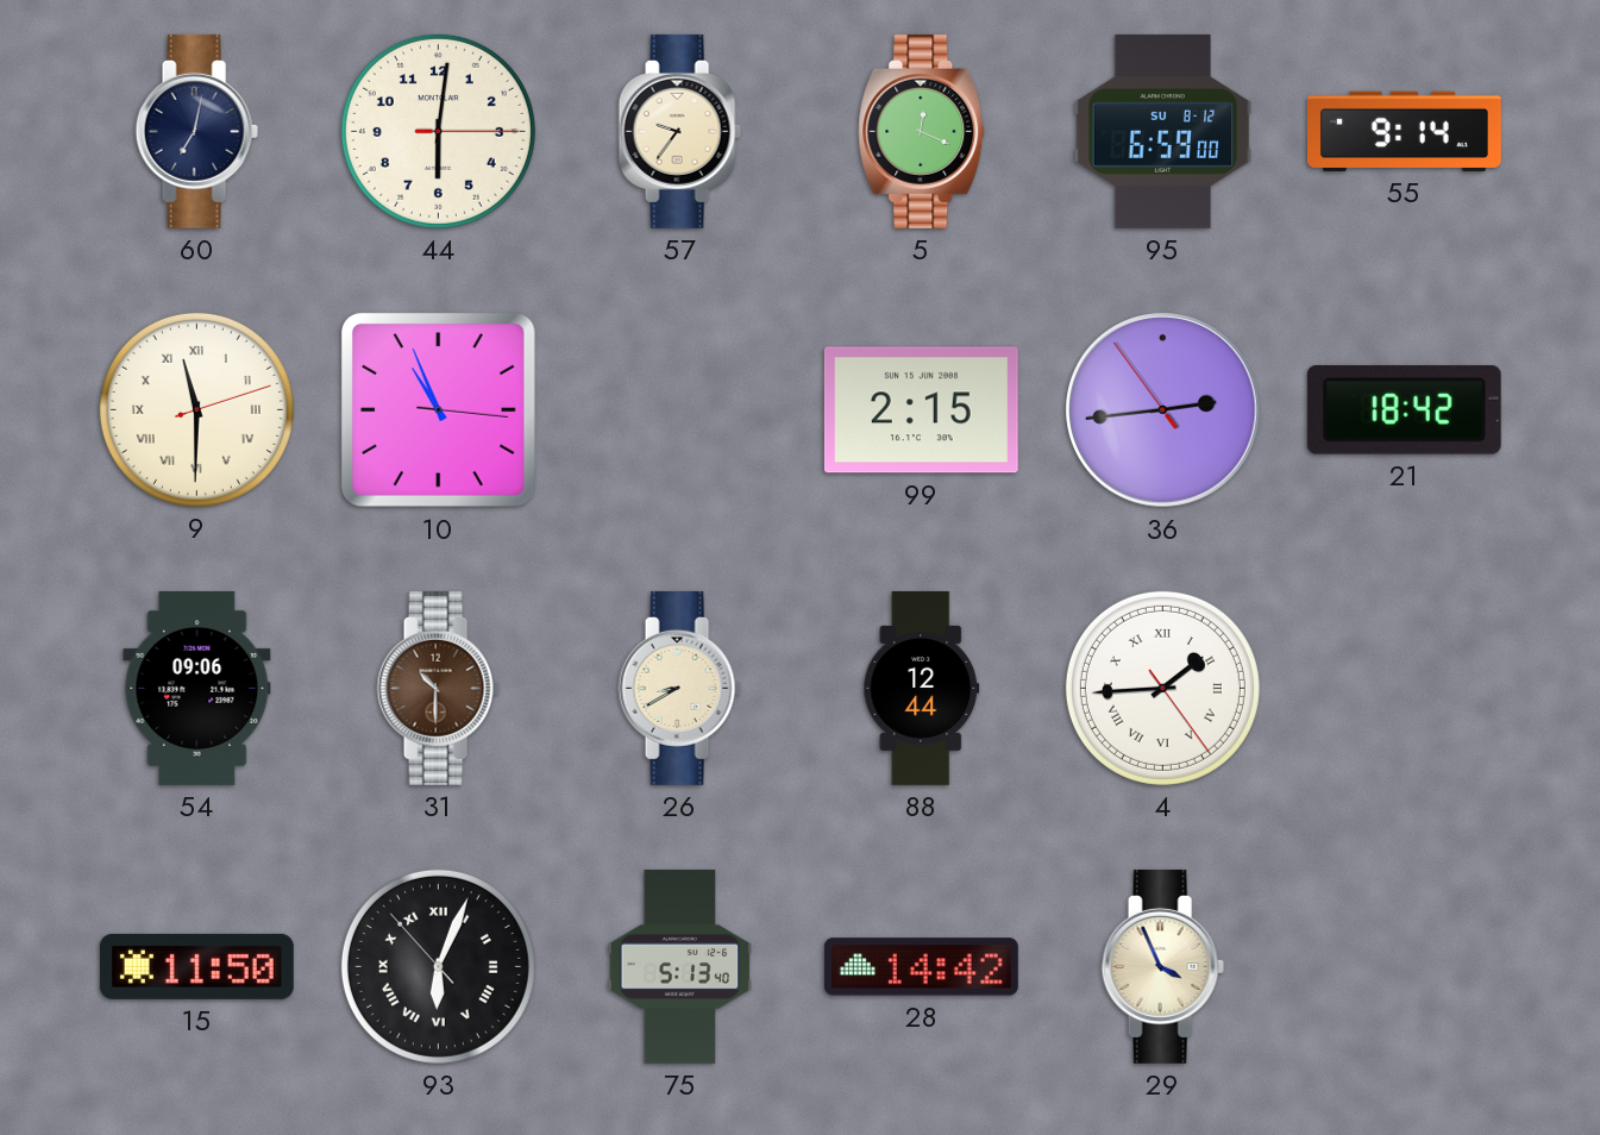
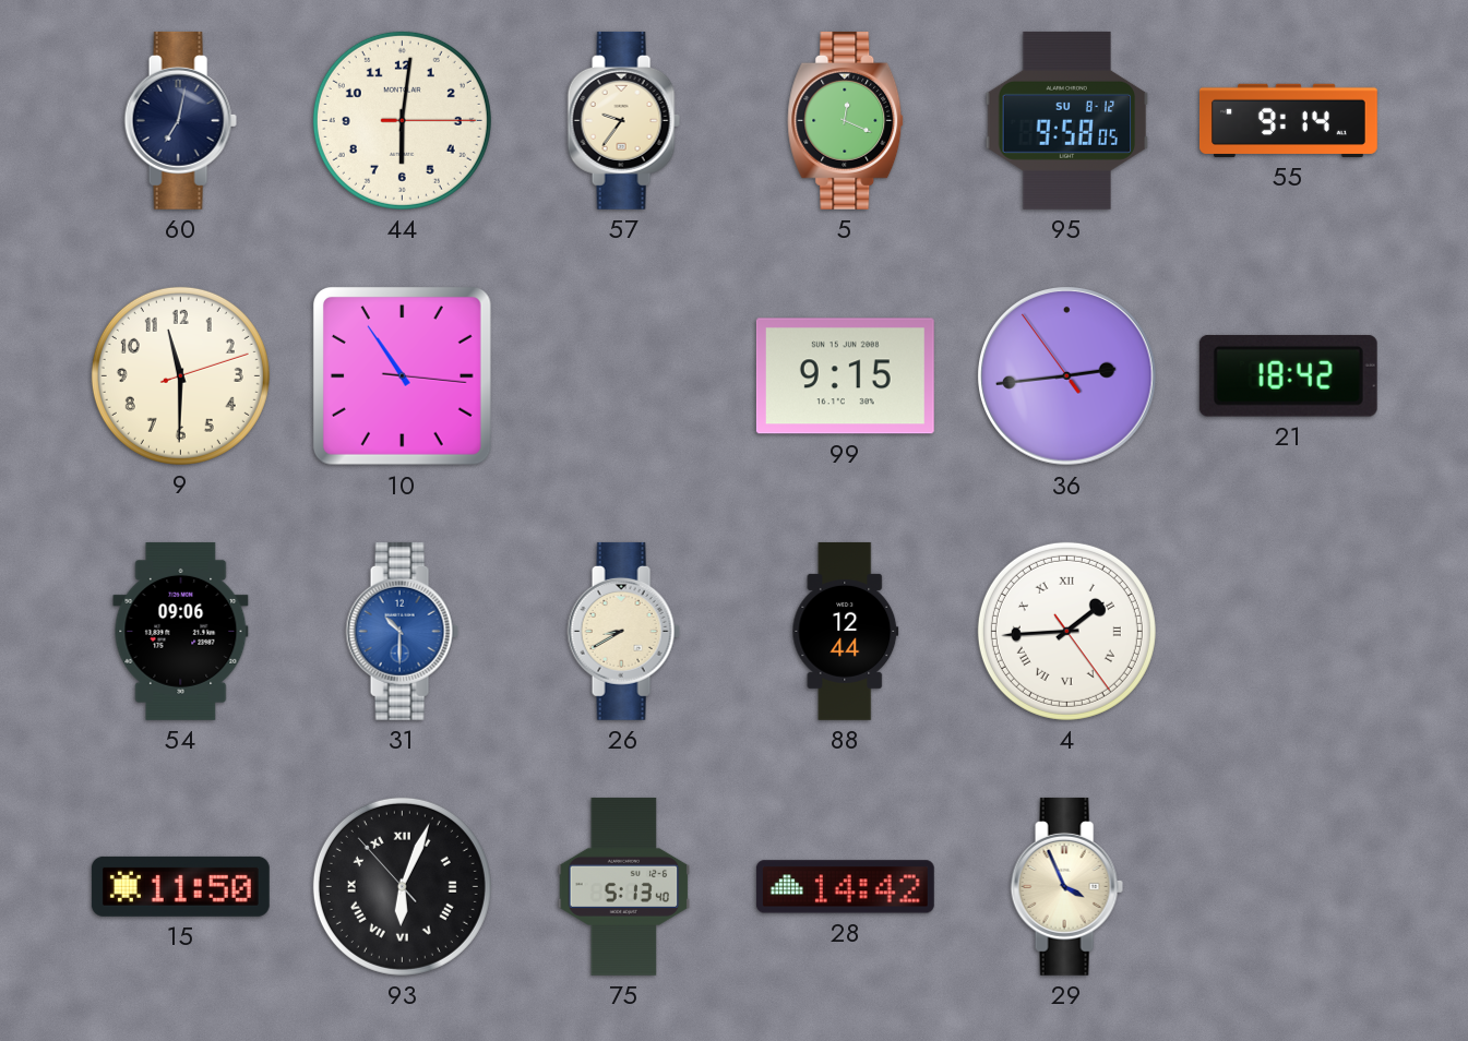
95: 6:59 -> 9:58 (1067, 120)
9 numerals: Roman -> Arabic (180, 375)
10: 10:56 -> 10:54 (402, 375)
99: 2:15 -> 9:15 (845, 376)
31 dial: brown -> blue (402, 631)
